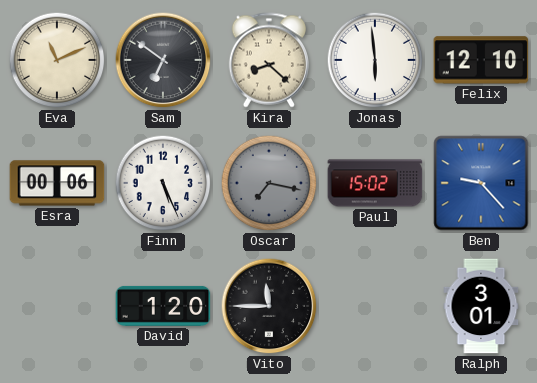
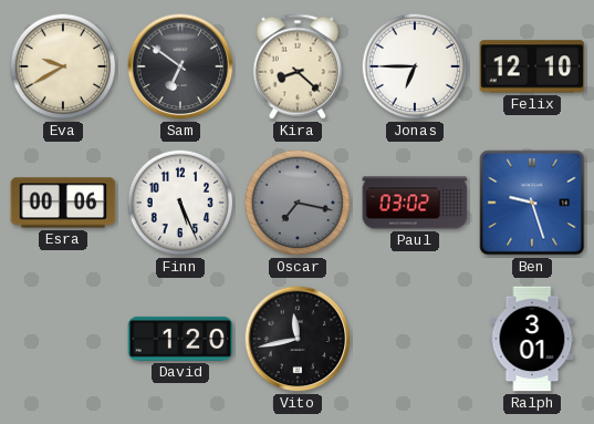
Eva: 11:11 -> 9:40 (63, 66)
Jonas: 5:59 -> 6:45 (415, 66)
Paul: 15:02 -> 03:02 (415, 203)
Ben: 9:23 -> 9:27 (532, 203)
Vito: 11:45 -> 11:43 (298, 339)
